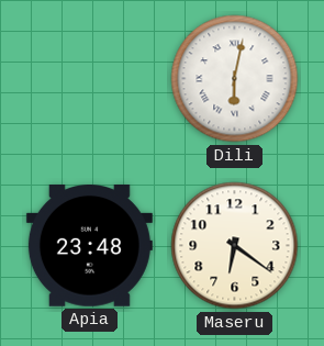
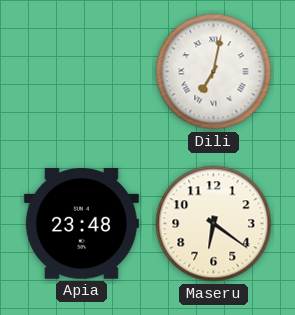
Dili: 6:02 -> 7:02 (214, 72)
